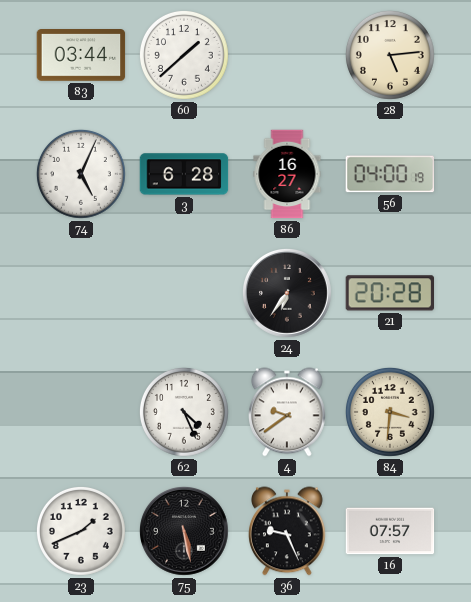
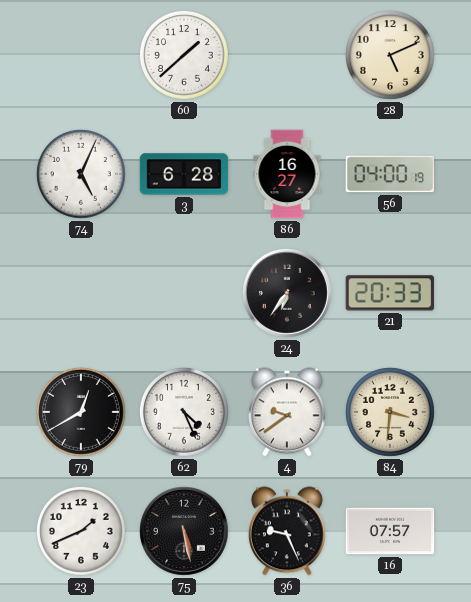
83: 03:44 -> none (81, 56)
28: 5:14 -> 5:11 (391, 56)
21: 20:28 -> 20:33 (390, 293)
79: none -> 12:40 (82, 413)
